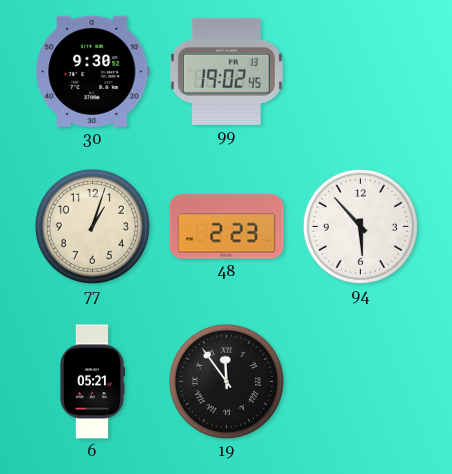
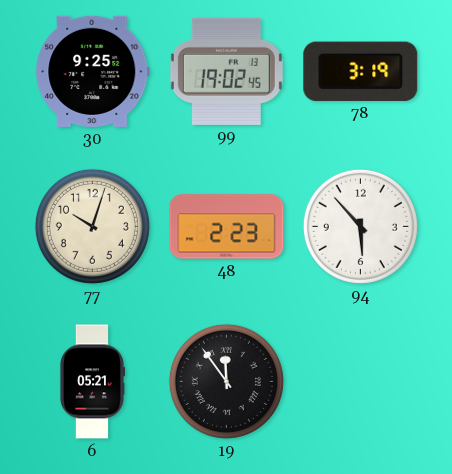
30: 9:30 -> 9:25 (93, 71)
78: none -> 3:19 (361, 71)
77: 1:03 -> 10:03 (92, 226)
